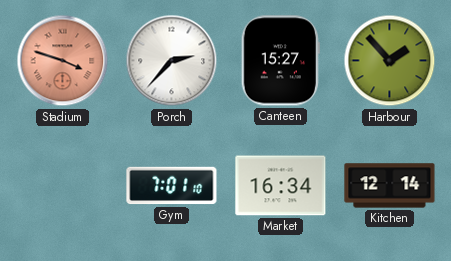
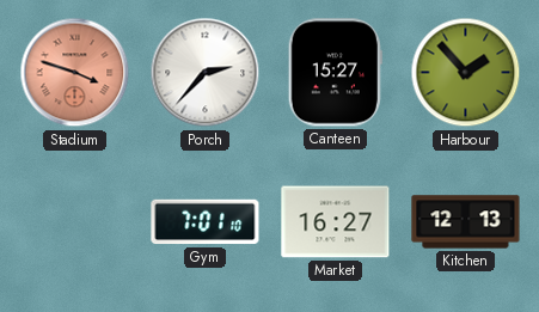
Market: 16:34 -> 16:27 (336, 222)
Kitchen: 12:14 -> 12:13 (466, 222)
